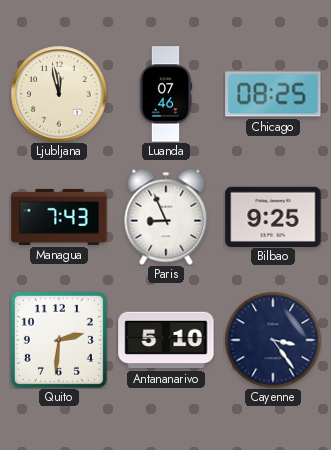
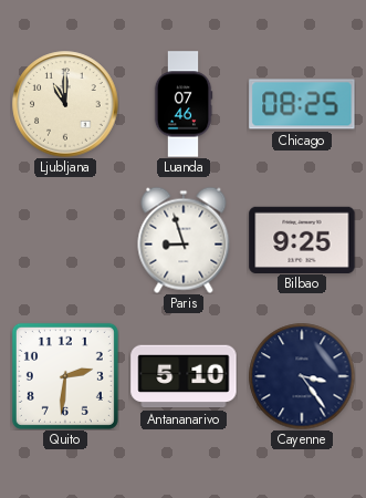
Ljubljana: 11:58 -> 11:00 (65, 104)
Managua: 7:43 -> none (59, 217)
Paris: 8:56 -> 8:57 (184, 240)
